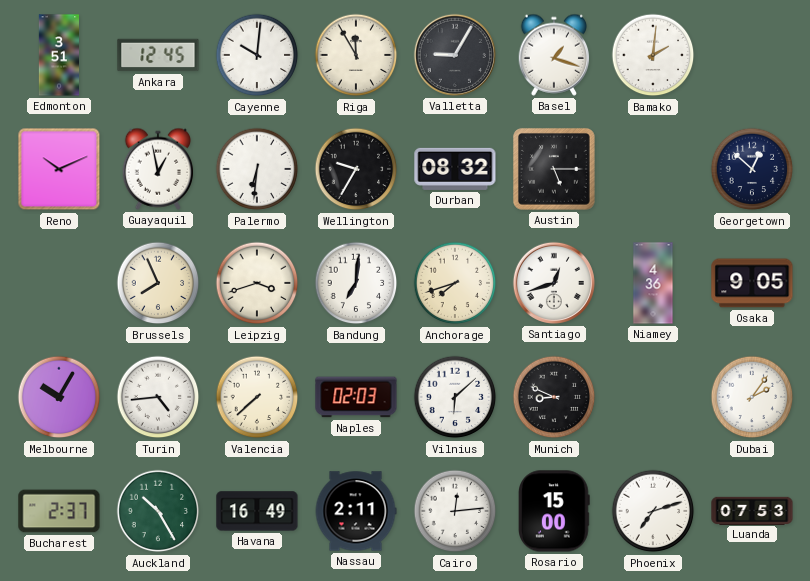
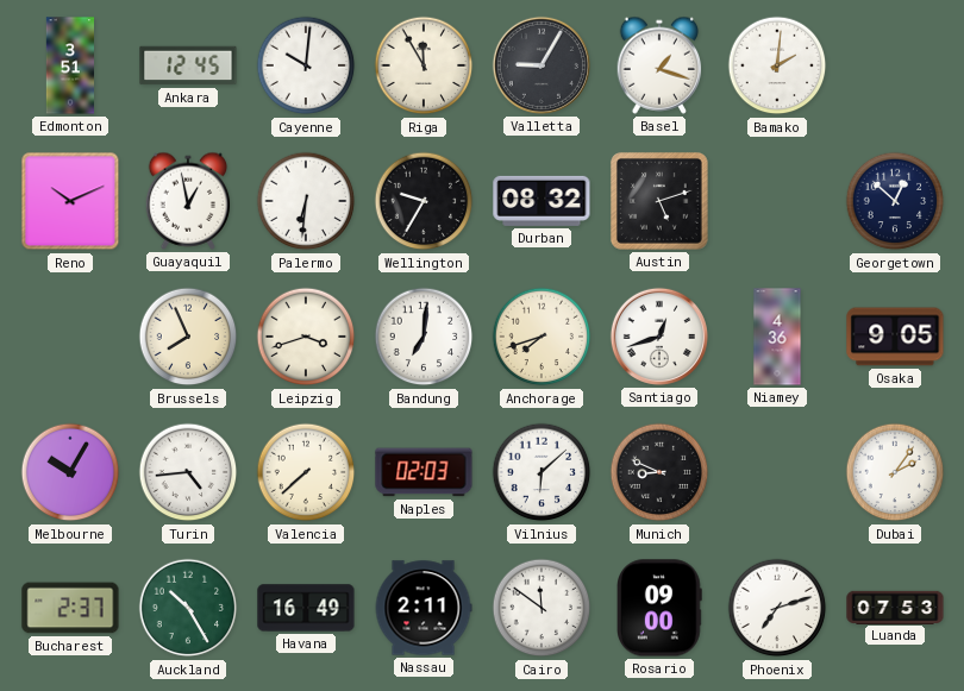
Austin: 5:15 -> 5:12 (659, 201)
Cairo: 12:14 -> 11:51 (542, 608)
Rosario: 15:00 -> 09:00 (661, 608)
